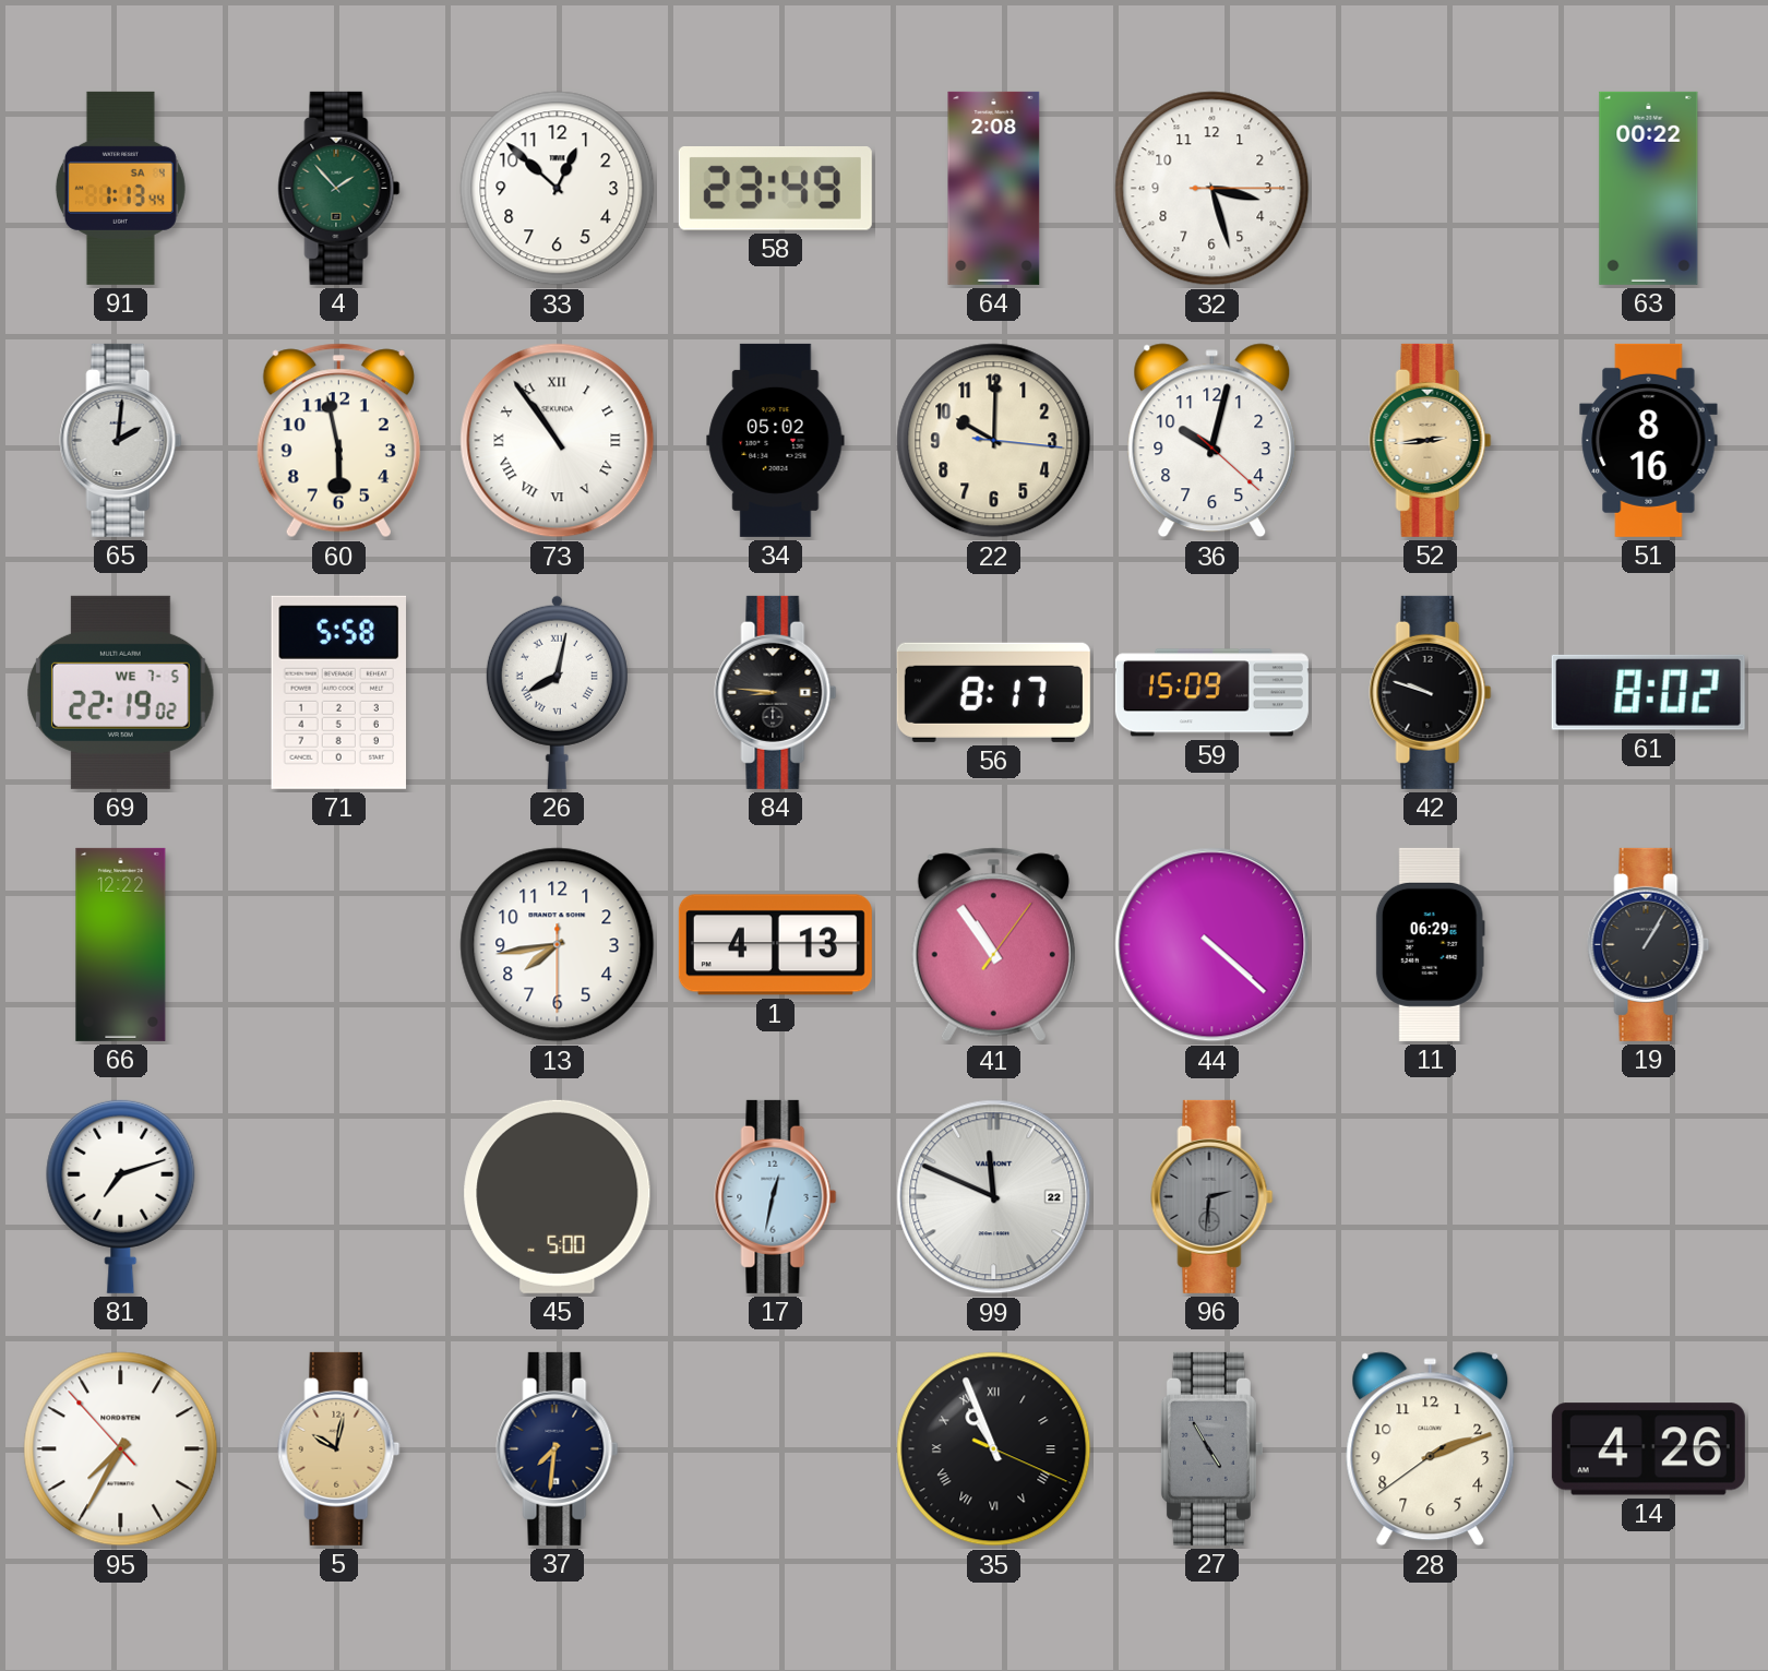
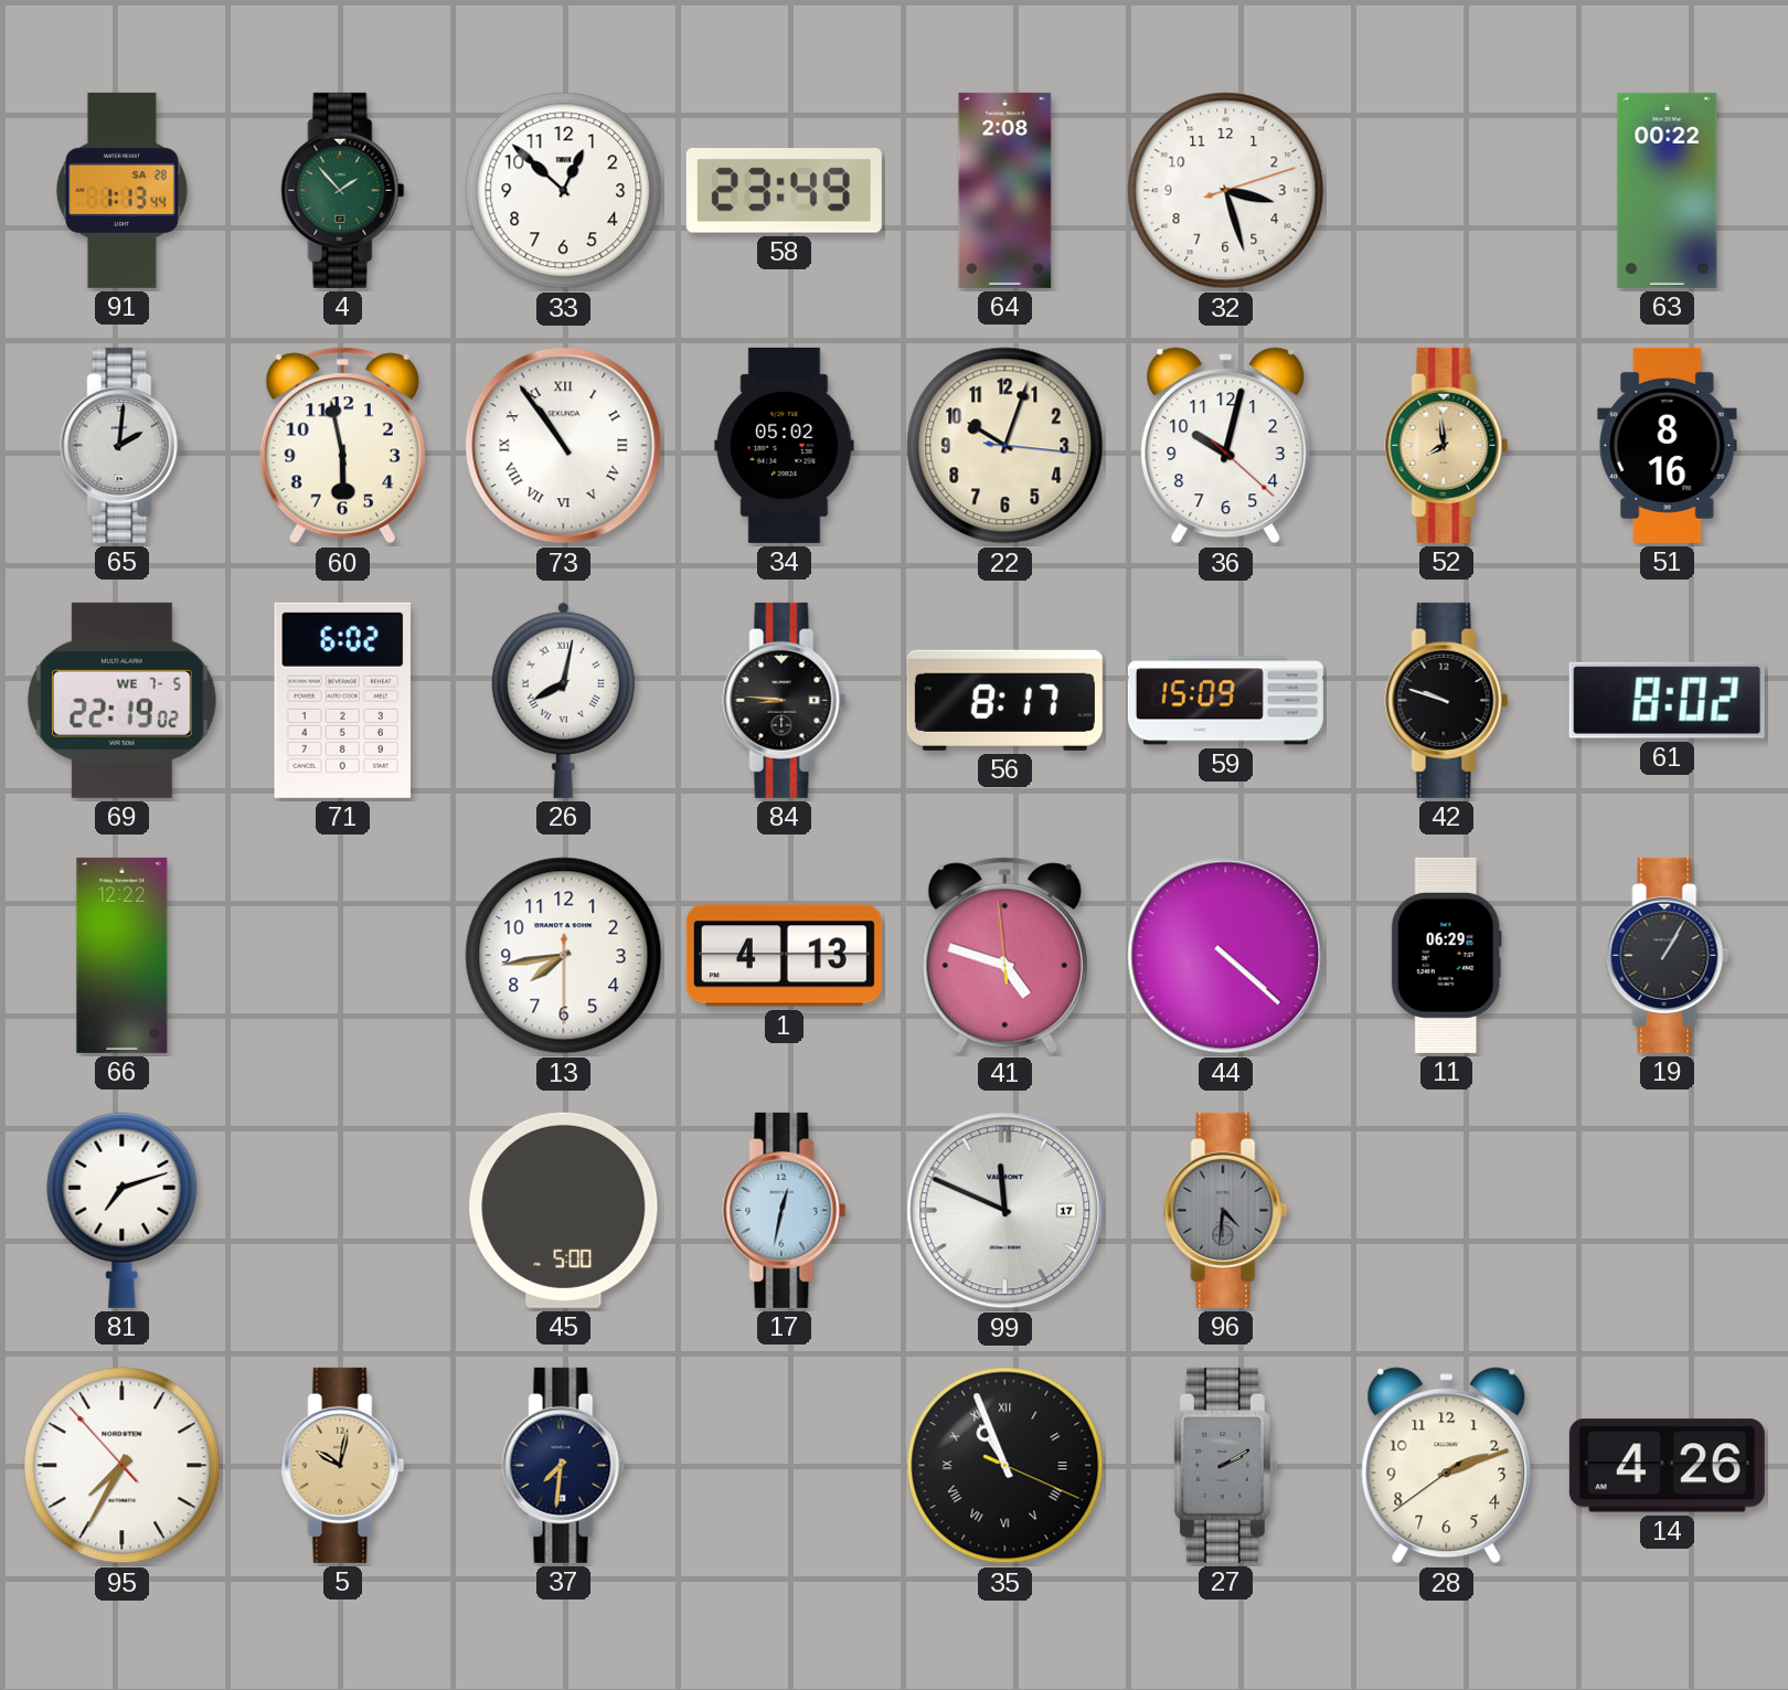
91 date: SA 4 -> SA 28 (121, 190)
32: 3:27:15 -> 3:27:12 (1226, 191)
22: 10:00 -> 10:03 (1005, 446)
52: 2:44 -> 7:59 (1447, 445)
71: 5:58 -> 6:02 (342, 700)
41: 10:54 -> 4:47 (1004, 956)
99 date: 22 -> 17 (1005, 1211)
96: 2:31 -> 4:31 (1226, 1210)
27: 4:55 -> 2:10 (1225, 1465)
